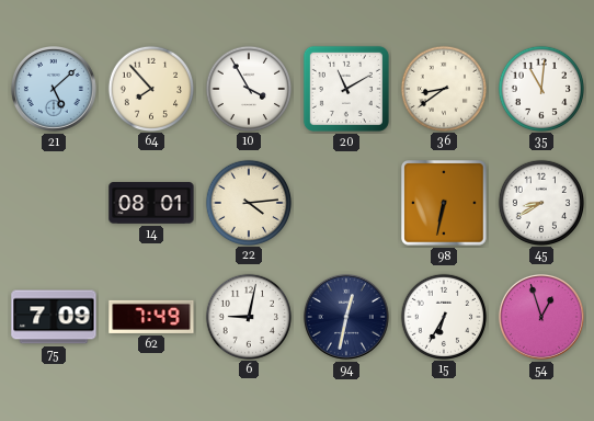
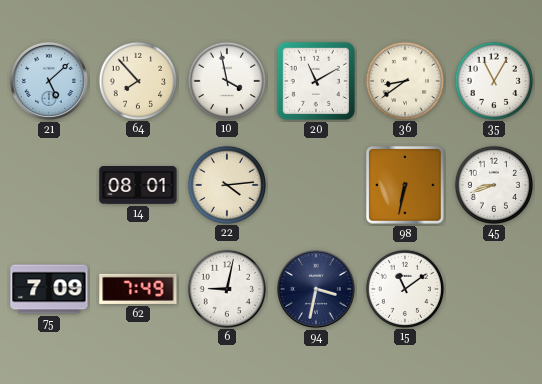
10: 3:55 -> 3:58 (226, 80)
35: 11:01 -> 11:05 (493, 80)
45: 8:40 -> 8:42 (493, 184)
94: 12:32 -> 3:32 (316, 289)
15: 6:35 -> 11:09 (404, 288)
54: 12:57 -> none (541, 317)
